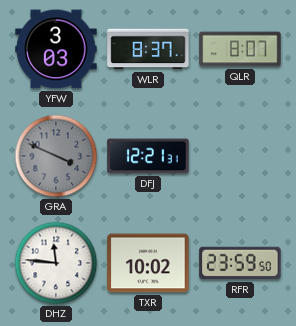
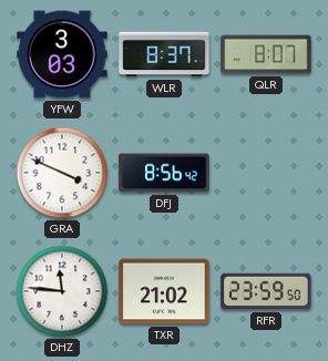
GRA dial: grey -> white (62, 173)
DFJ: 12:21 -> 8:56 (164, 173)
TXR: 10:02 -> 21:02 (164, 291)
